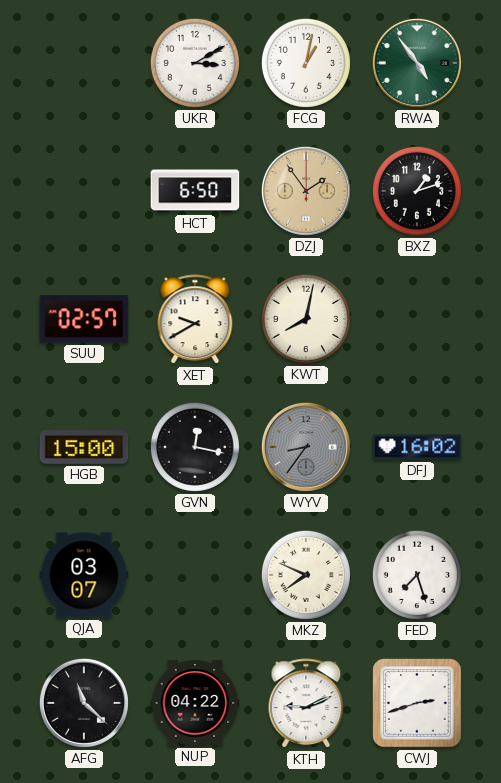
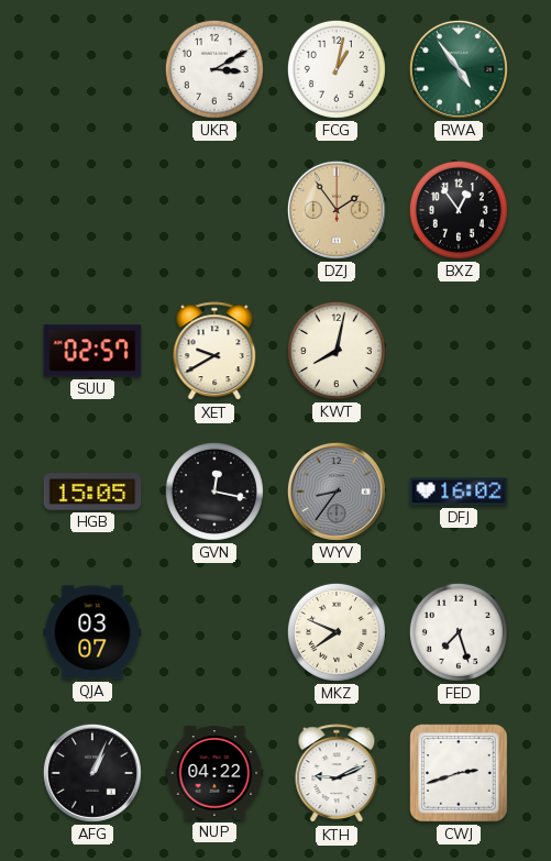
HCT: 6:50 -> none (195, 191)
BXZ: 1:12 -> 12:54 (459, 210)
HGB: 15:00 -> 15:05 (92, 492)
AFG: 11:22 -> 1:04 (92, 773)
